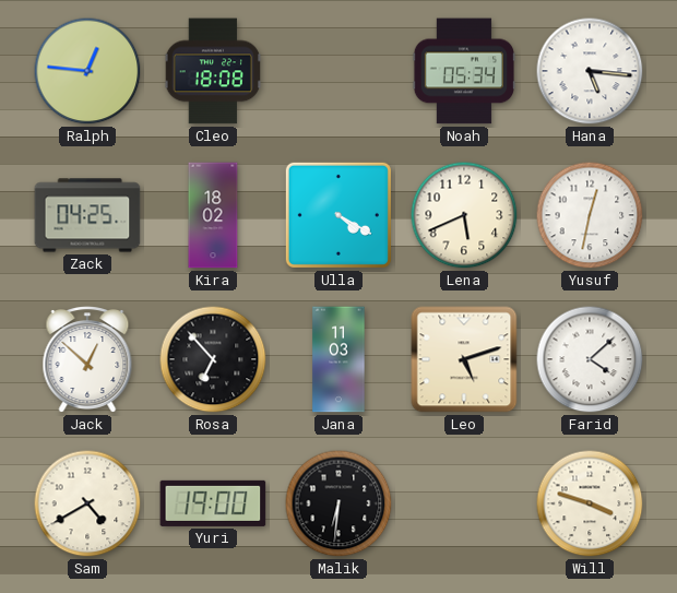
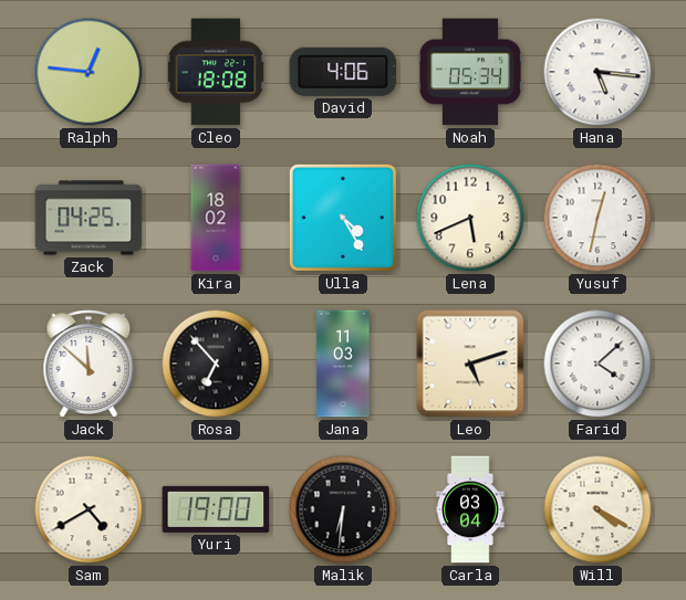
David: none -> 4:06 (343, 72)
Ulla: 4:20 -> 4:25 (343, 218)
Jack: 12:52 -> 11:52 (89, 365)
Carla: none -> 03:04 (470, 509)
Will: 3:48 -> 4:20 (597, 509)
